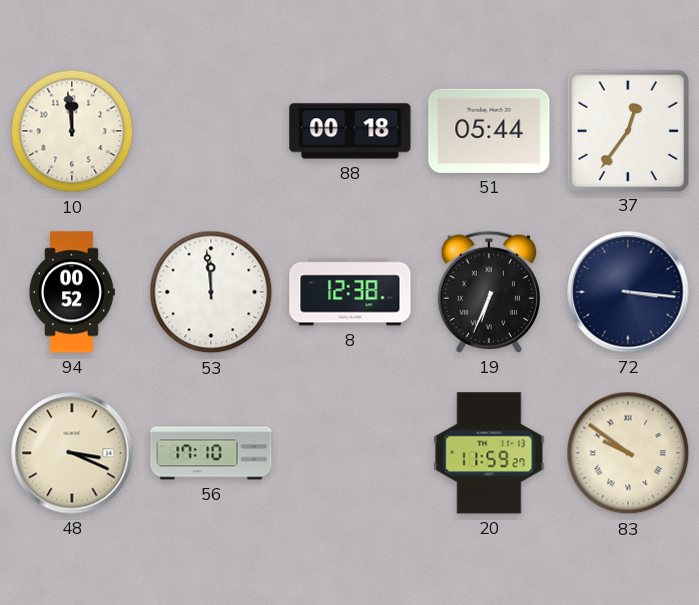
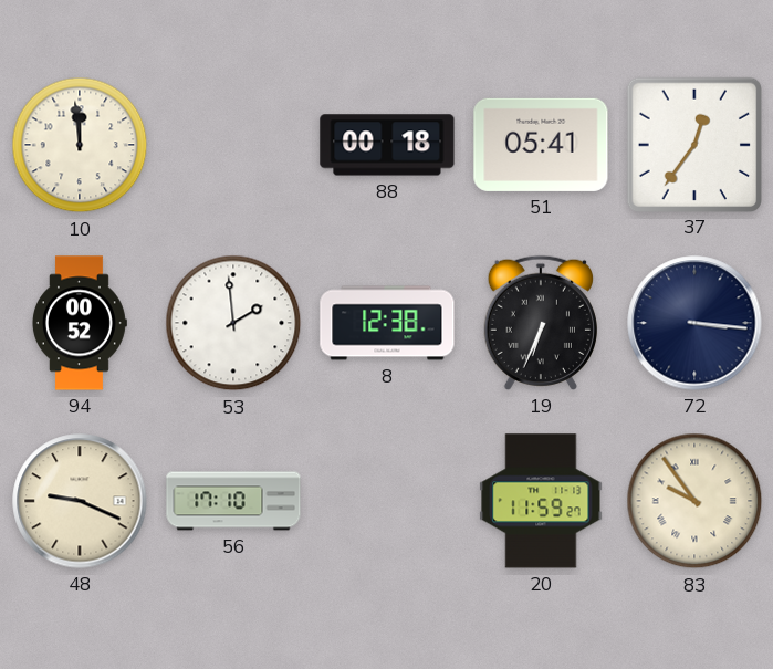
51: 05:44 -> 05:41 (541, 145)
53: 11:59 -> 1:59 (233, 323)
48: 3:19 -> 9:19 (80, 501)
83: 9:51 -> 9:54 (694, 501)
